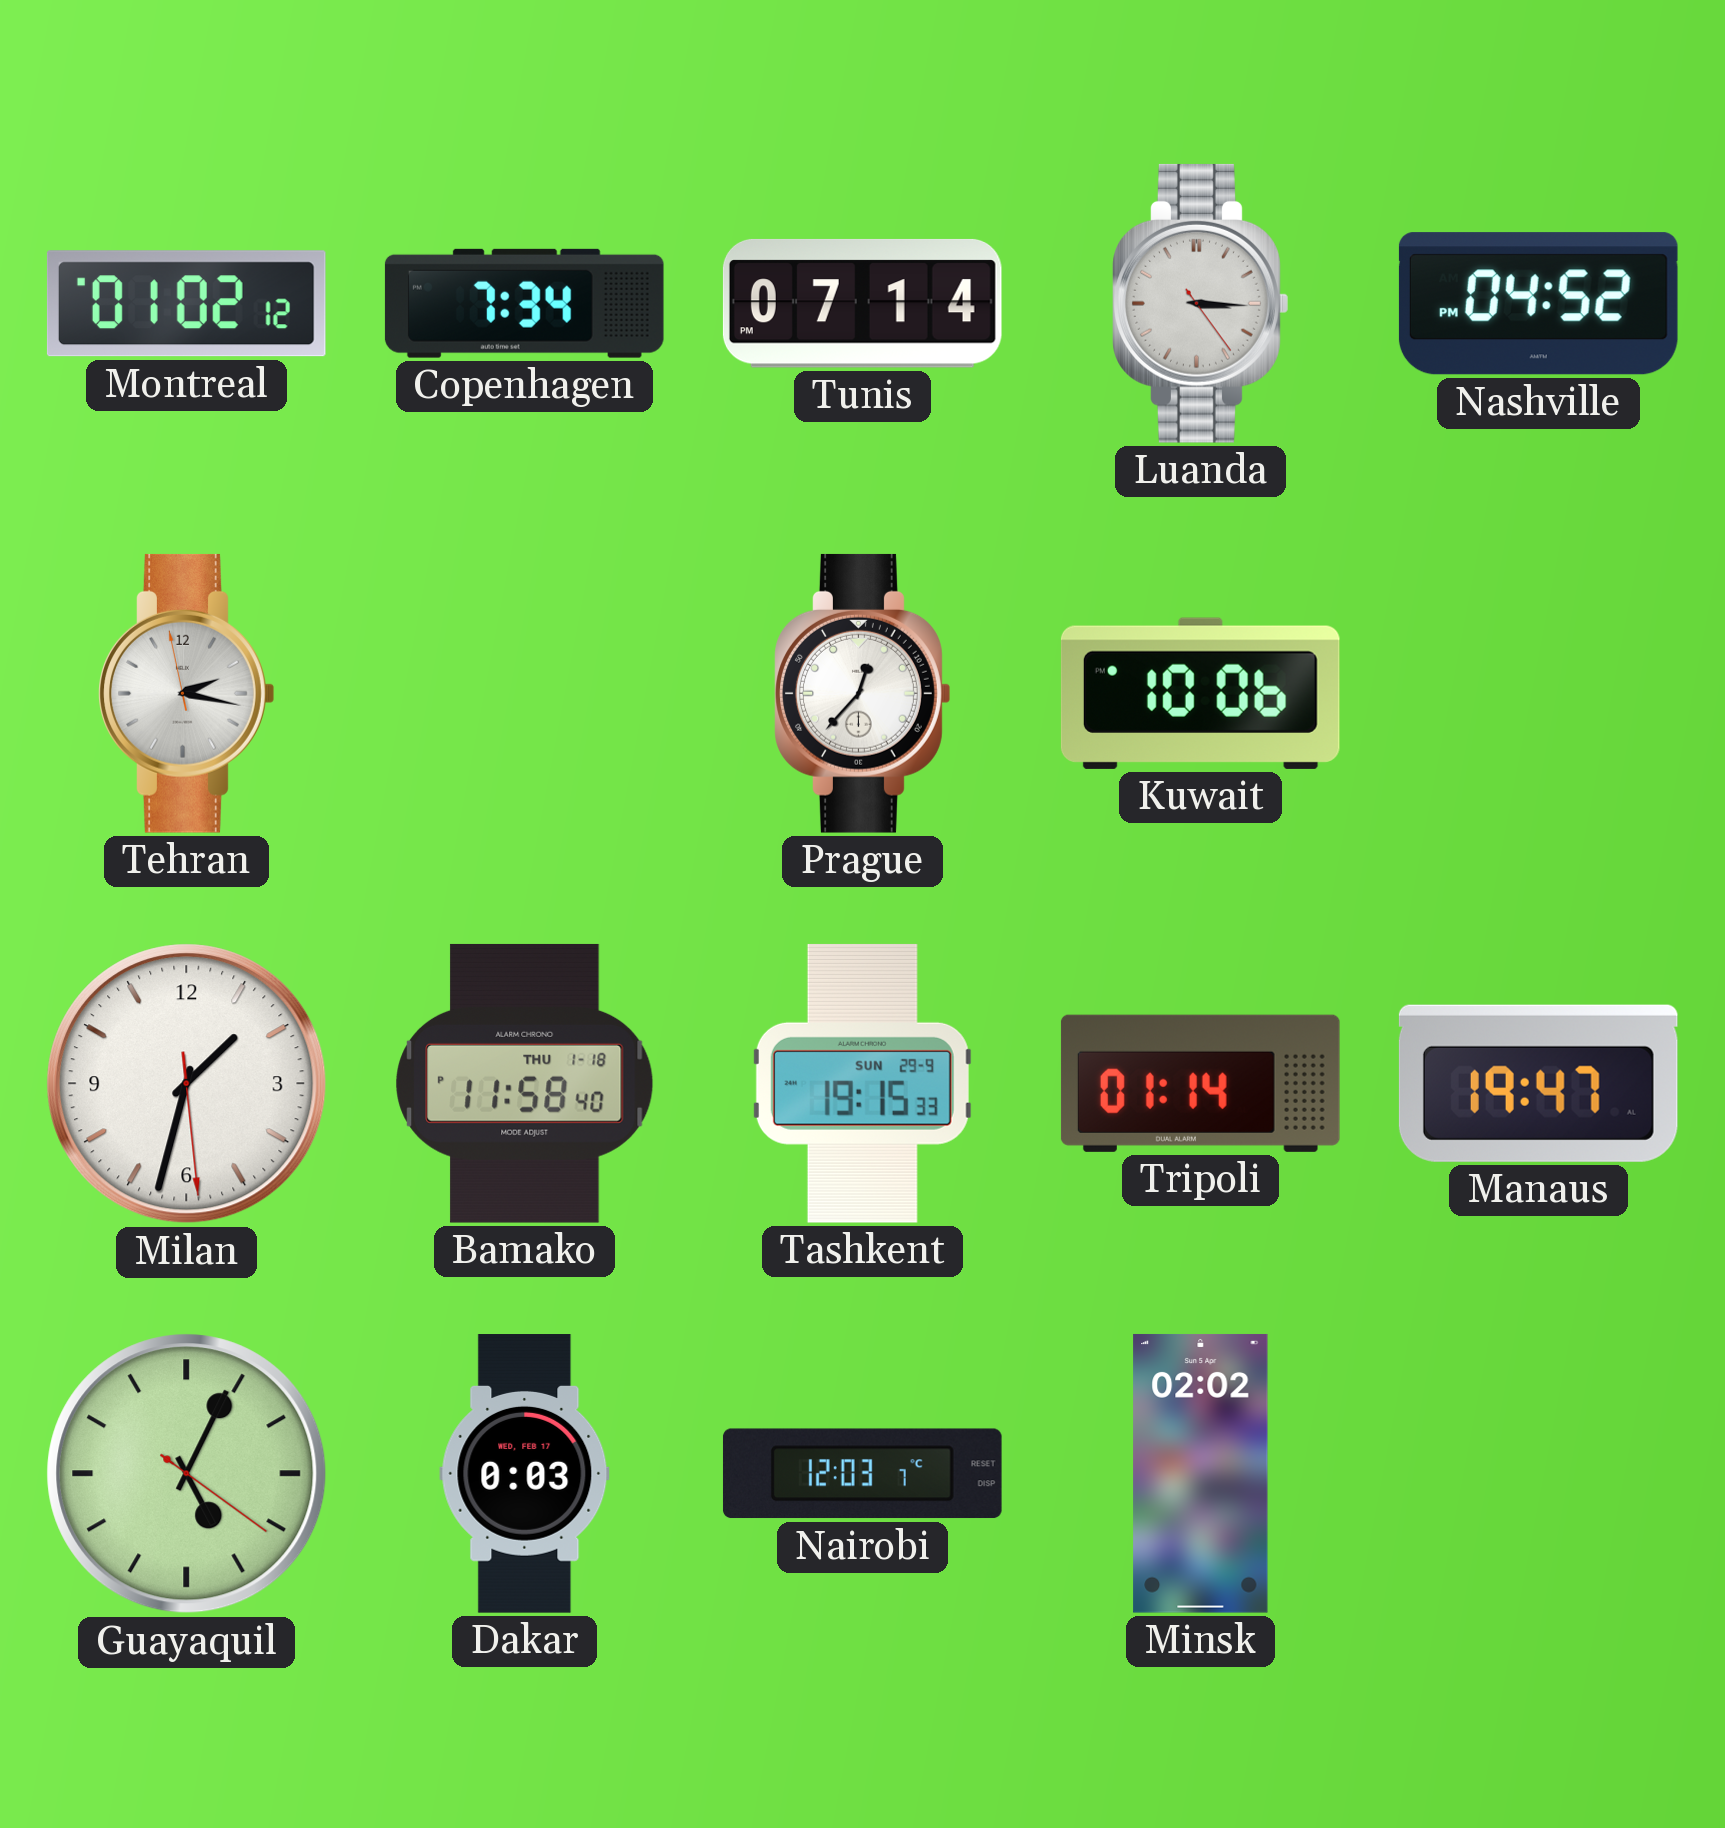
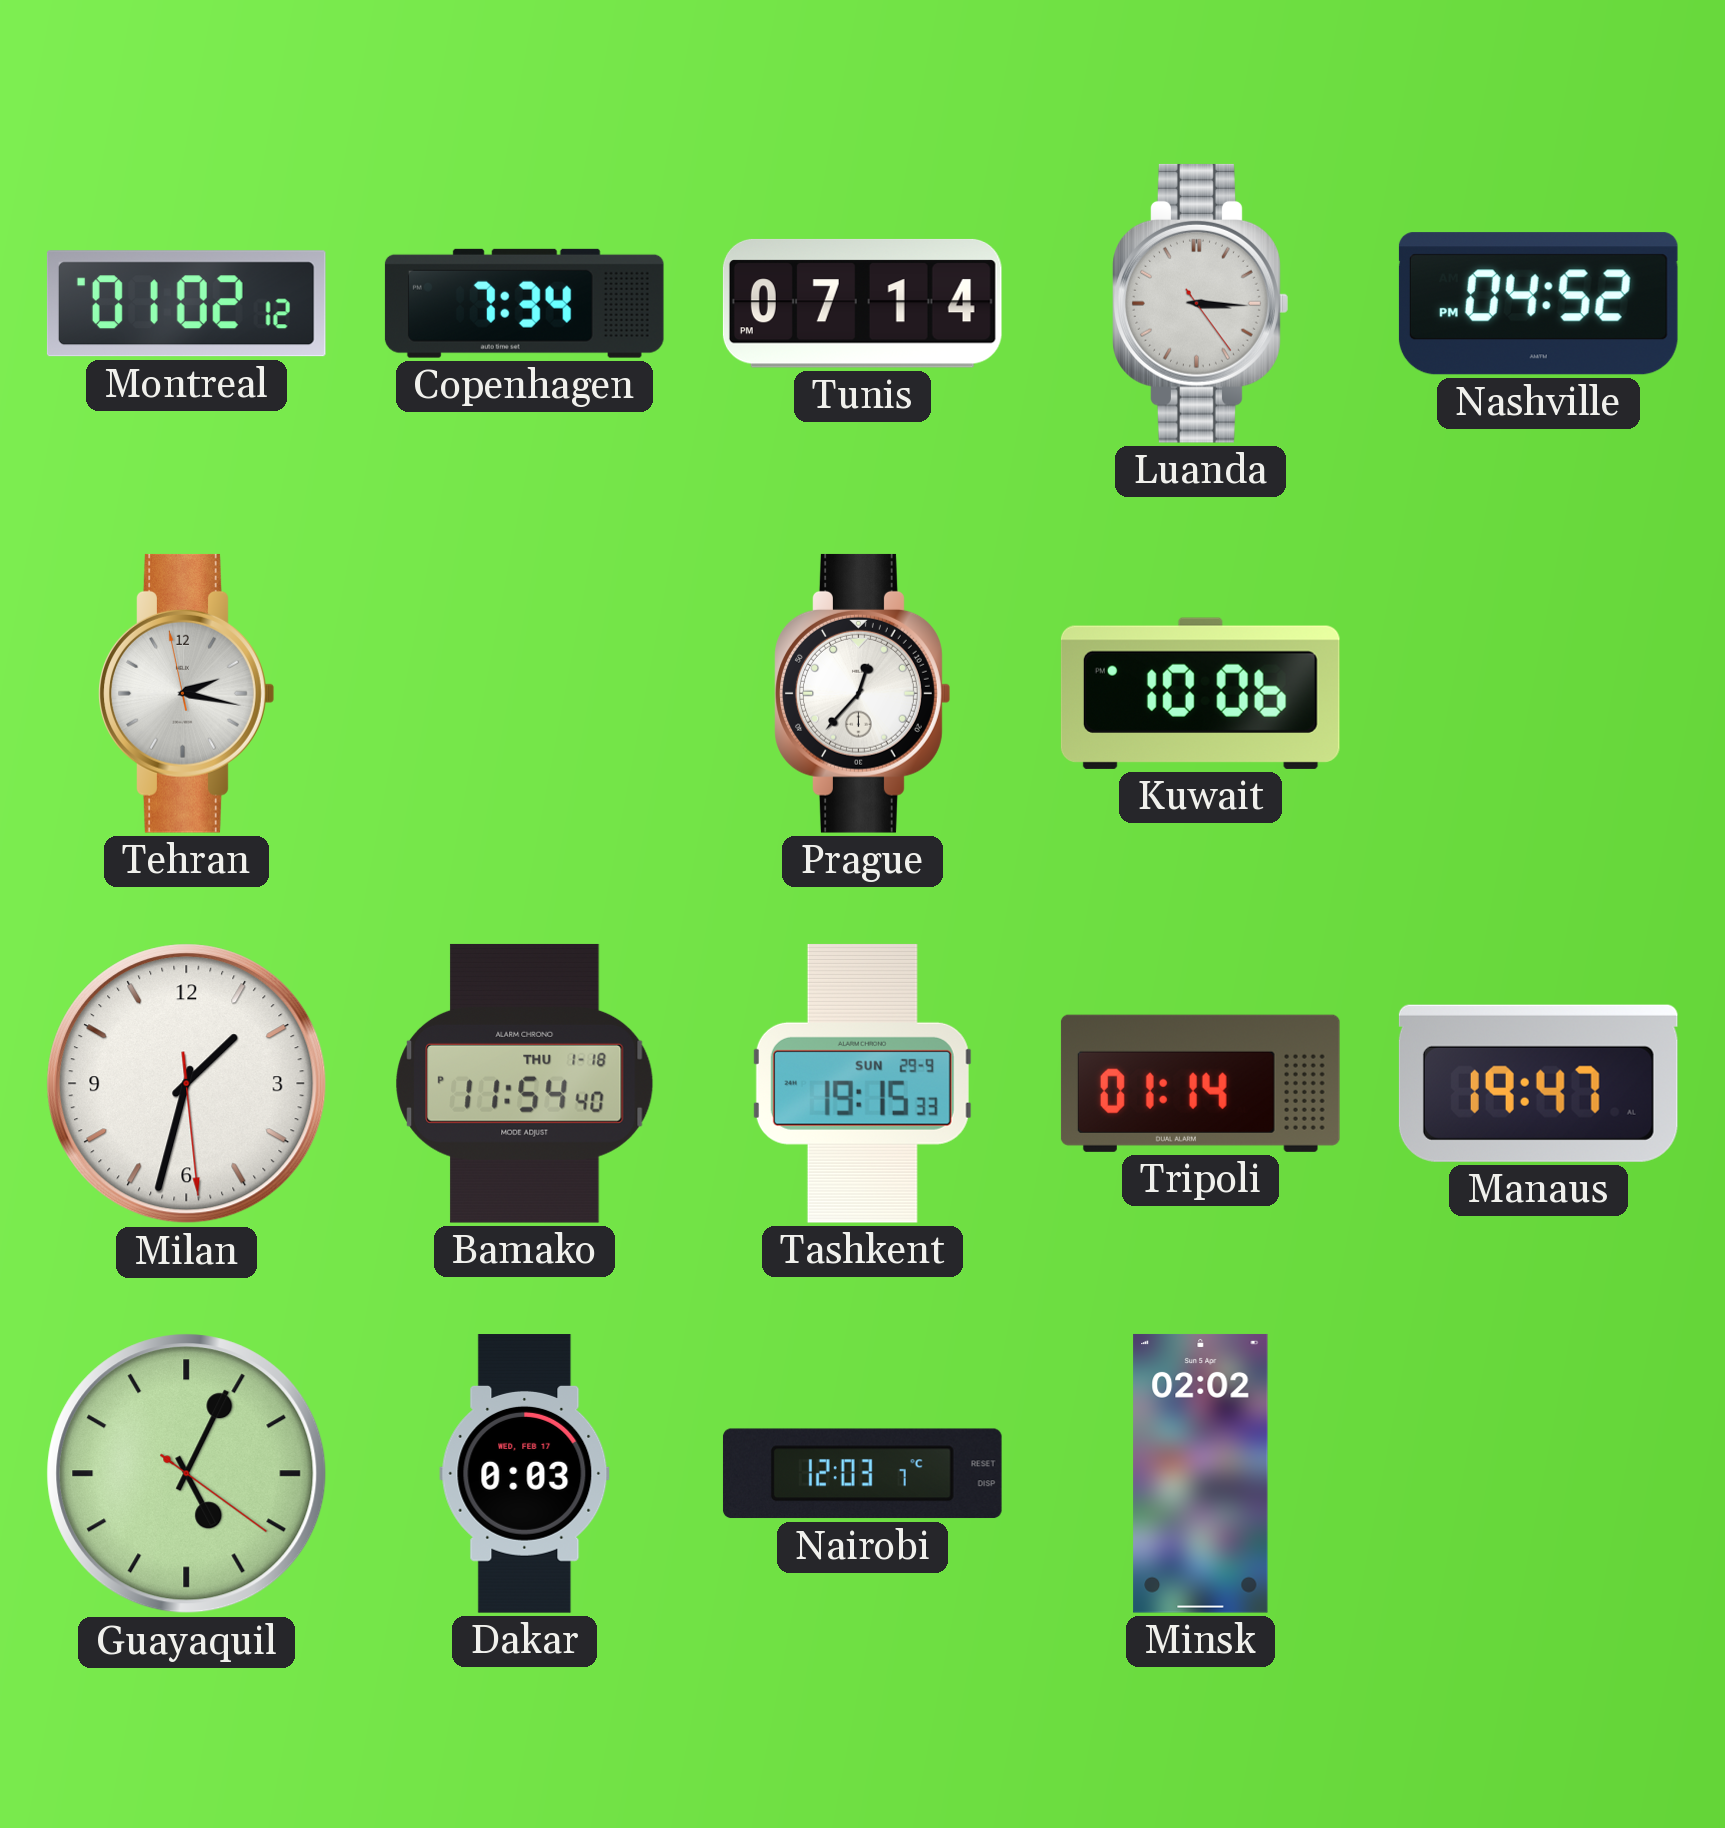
Bamako: 11:58 -> 11:54 (525, 1083)
